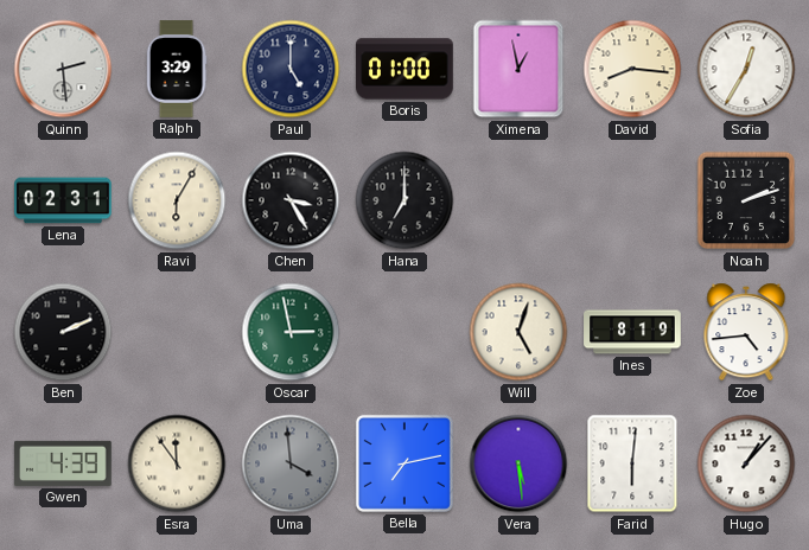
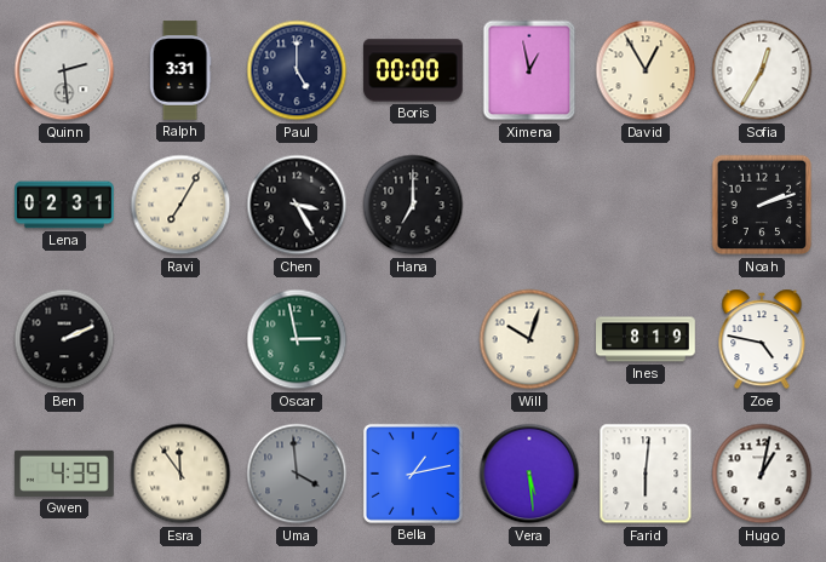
Ralph: 3:29 -> 3:31 (180, 70)
Boris: 01:00 -> 00:00 (413, 70)
David: 8:16 -> 12:55 (646, 70)
Ravi: 6:05 -> 7:05 (180, 205)
Will: 5:03 -> 10:03 (529, 339)
Zoe: 4:44 -> 4:47 (762, 339)
Bella: 7:13 -> 1:13 (413, 474)
Hugo: 1:07 -> 1:02 (762, 474)
